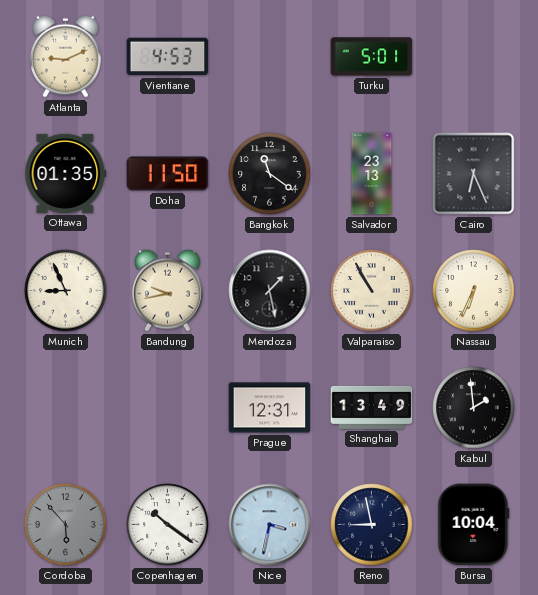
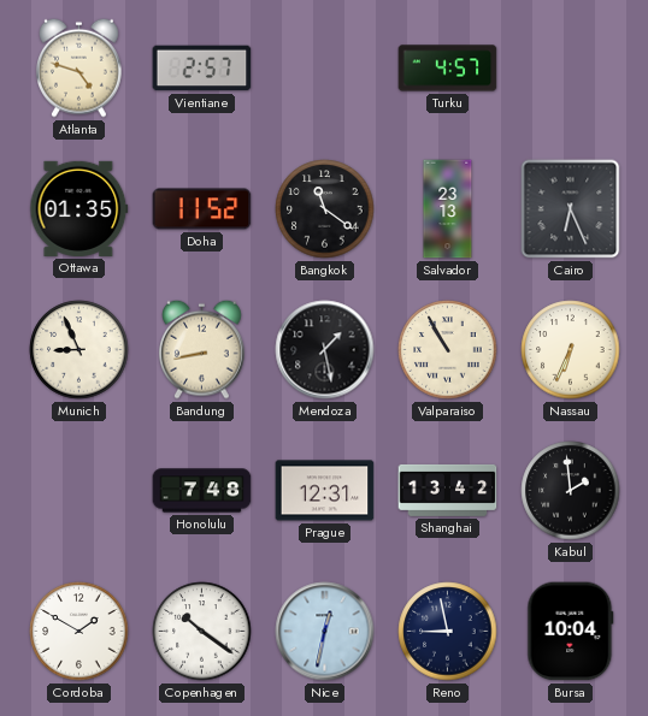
Atlanta: 9:11 -> 4:48 (79, 67)
Vientiane: 4:53 -> 2:57 (202, 69)
Turku: 5:01 -> 4:57 (448, 69)
Doha: 11:50 -> 11:52 (202, 209)
Bandung: 9:43 -> 8:43 (202, 349)
Honolulu: none -> 7:48 (202, 491)
Shanghai: 13:49 -> 13:42 (448, 490)
Cordoba: 5:53 -> 1:50 (79, 632)
Cordoba dial: grey -> white (79, 632)
Nice: 3:32 -> 12:32 (325, 632)
